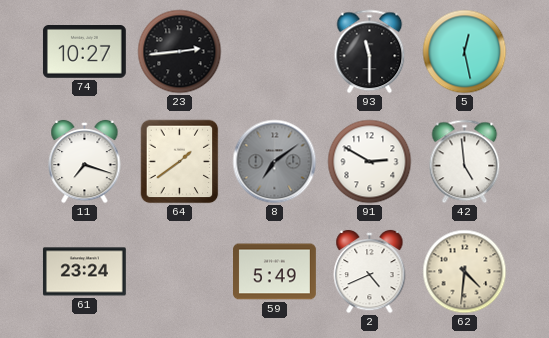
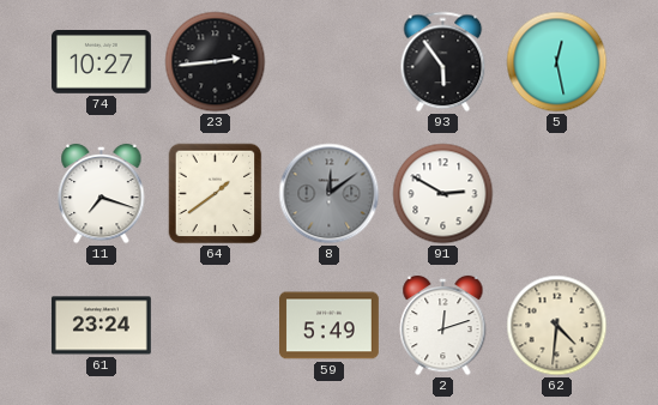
93: 11:30 -> 5:54 (443, 62)
8: 7:09 -> 12:09 (330, 194)
42: 4:59 -> none (465, 162)
2: 4:41 -> 12:12 (443, 326)
